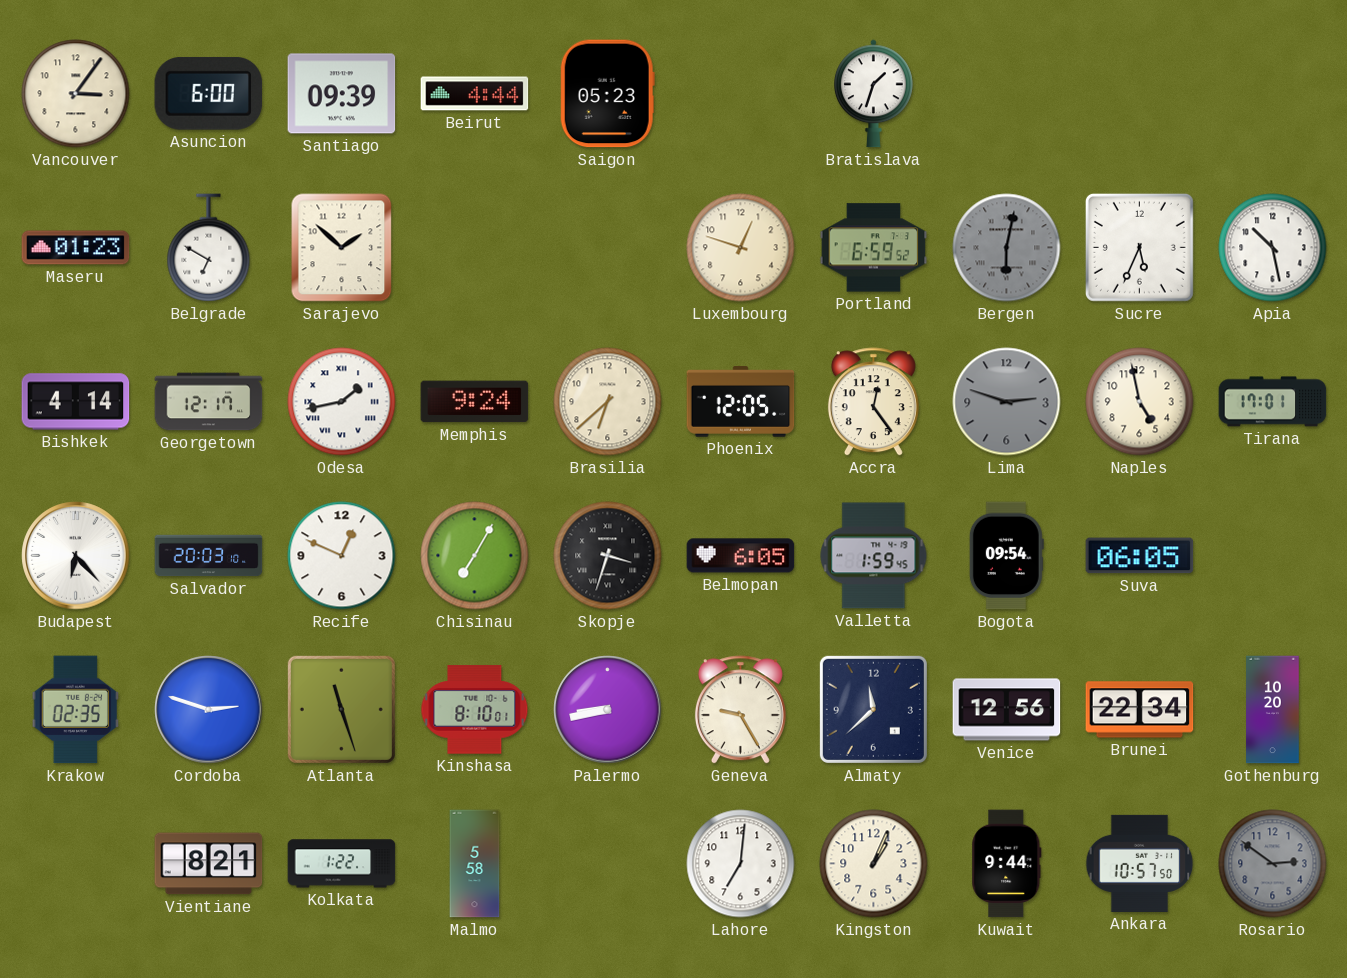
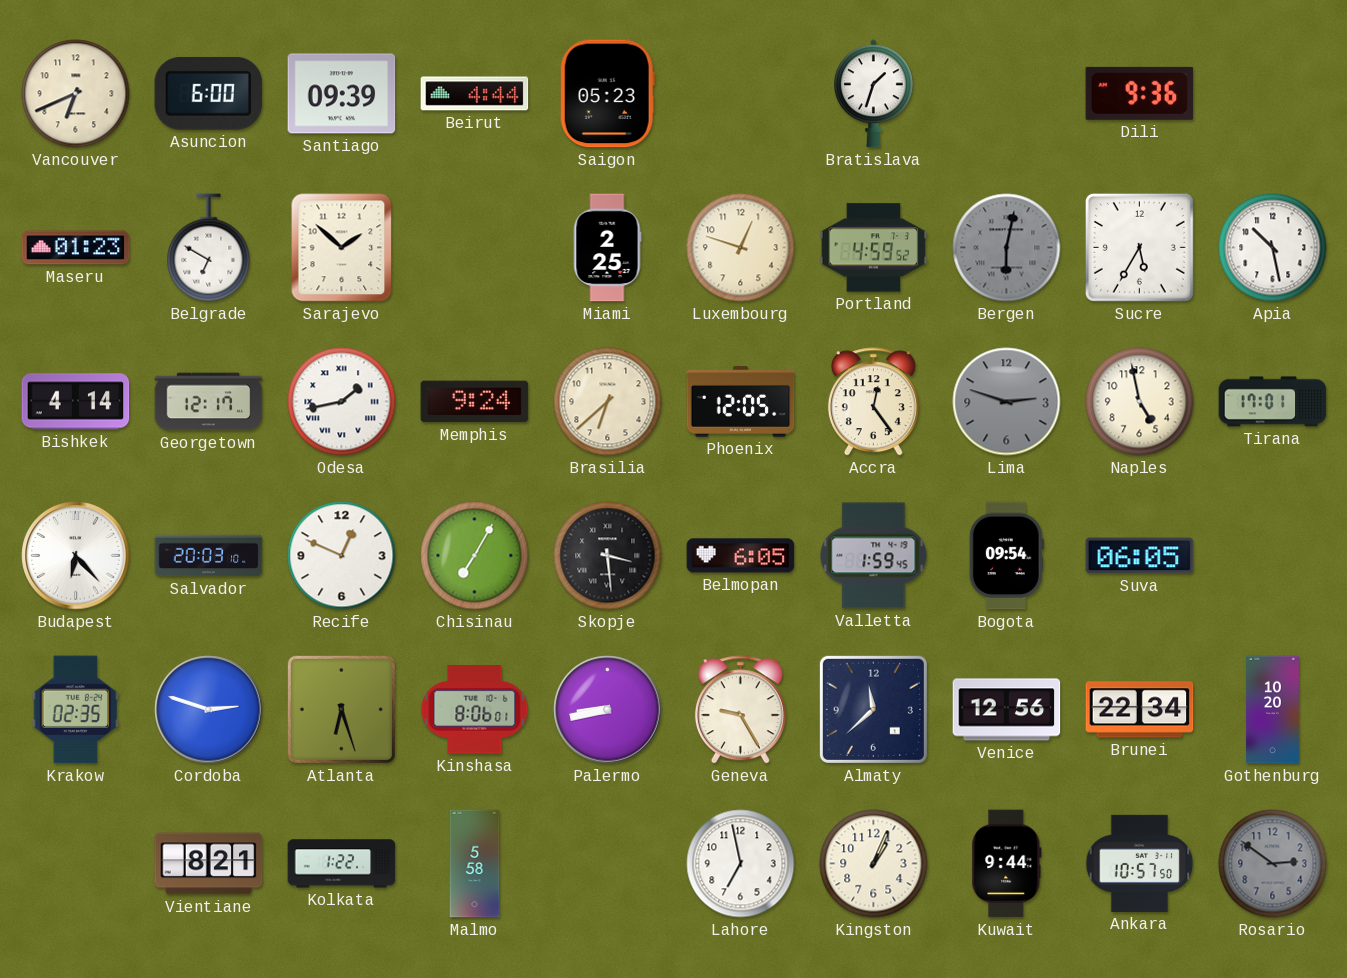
Vancouver: 3:06 -> 6:41 (76, 94)
Dili: none -> 9:36 (1140, 93)
Miami: none -> 2:25 (607, 248)
Portland: 6:59 -> 4:59 (874, 248)
Sucre: 5:34 -> 5:35 (1139, 247)
Skopje: 3:33 -> 3:29 (608, 556)
Atlanta: 11:27 -> 6:27 (341, 709)
Kinshasa: 8:10 -> 8:06 (475, 710)
Lahore: 7:01 -> 6:58 (741, 864)
